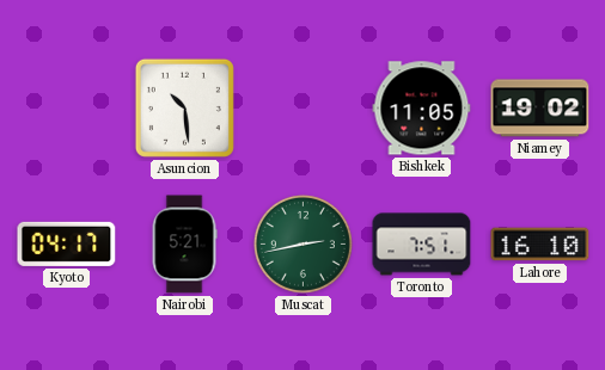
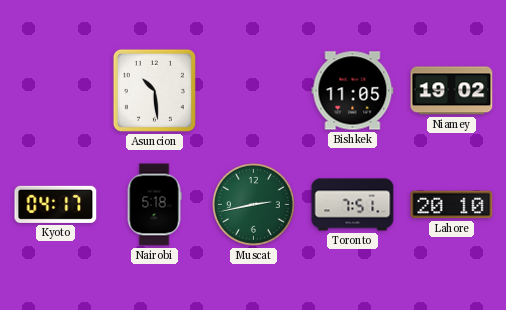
Nairobi: 5:21 -> 5:18 (154, 205)
Lahore: 16:10 -> 20:10 (452, 205)
